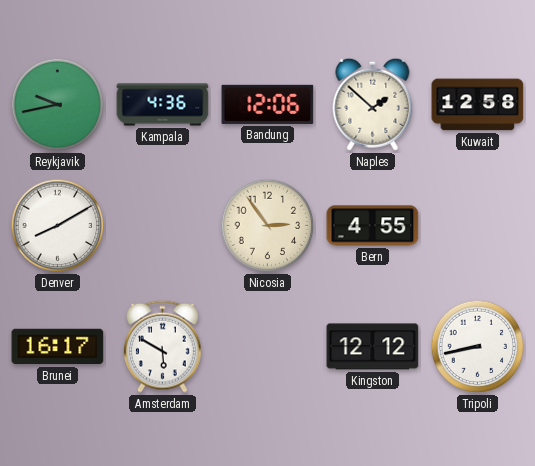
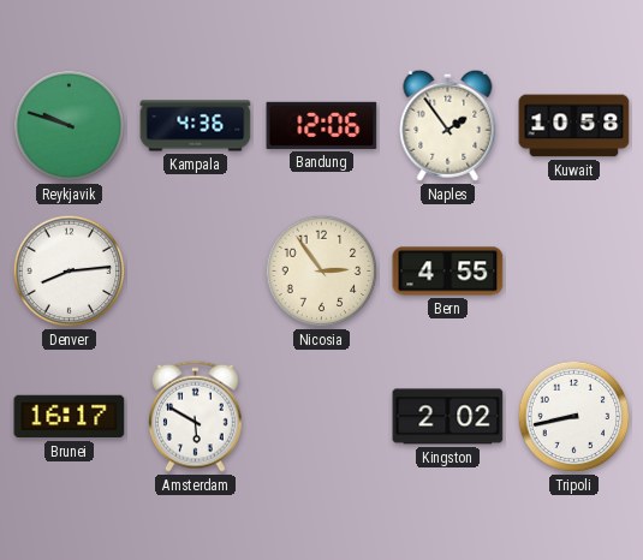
Reykjavik: 9:43 -> 9:48 (70, 126)
Naples: 1:52 -> 1:54 (448, 125)
Kuwait: 12:58 -> 10:58 (574, 126)
Denver: 8:10 -> 8:14 (70, 272)
Kingston: 12:12 -> 2:02 (448, 417)
